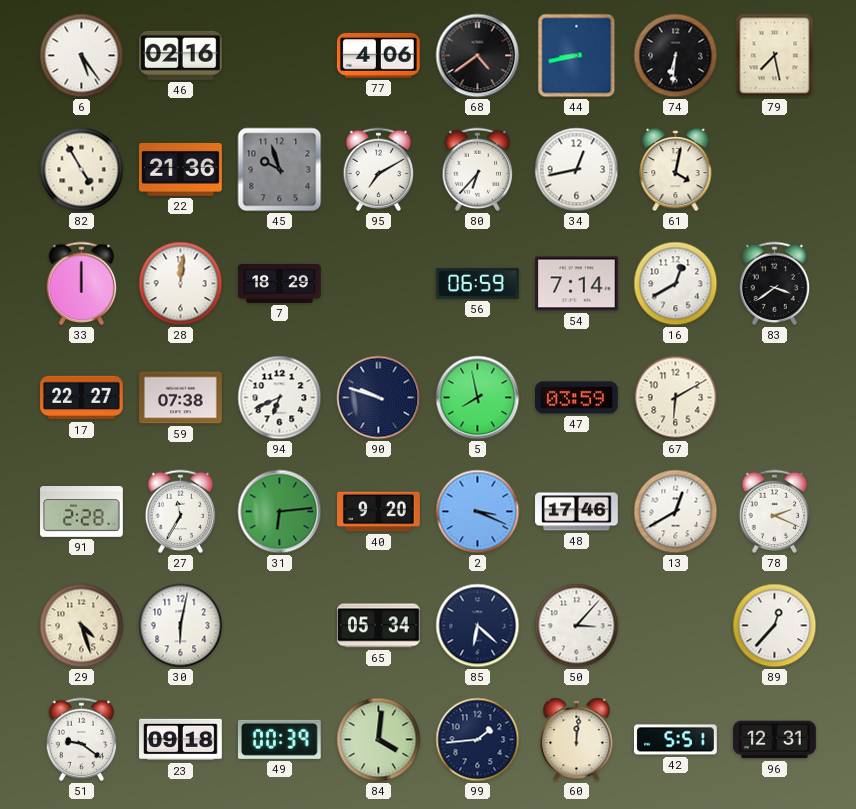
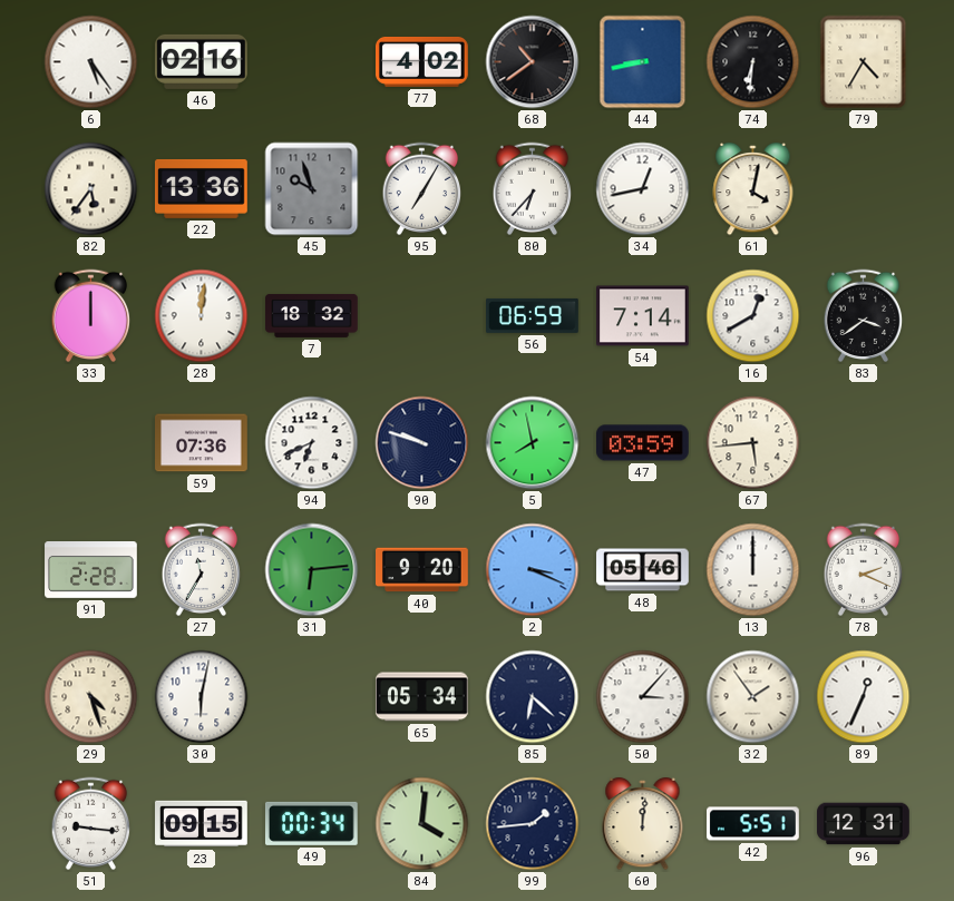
77: 4:06 -> 4:02 (422, 61)
68: 4:39 -> 10:39 (533, 62)
79: 7:28 -> 4:35 (864, 62)
82: 4:55 -> 5:36 (91, 189)
22: 21:36 -> 13:36 (202, 188)
95: 7:10 -> 7:05 (422, 189)
7: 18:29 -> 18:32 (312, 315)
17: 22:27 -> none (82, 398)
59: 07:38 -> 07:36 (202, 443)
67: 6:10 -> 5:44 (753, 443)
48: 17:46 -> 05:46 (643, 570)
13: 12:40 -> 12:00 (753, 570)
32: none -> 1:54 (753, 697)
89: 12:37 -> 12:34 (864, 697)
51: 9:21 -> 9:16 (91, 824)
23: 09:18 -> 09:15 (202, 824)
49: 00:39 -> 00:34 (311, 823)
